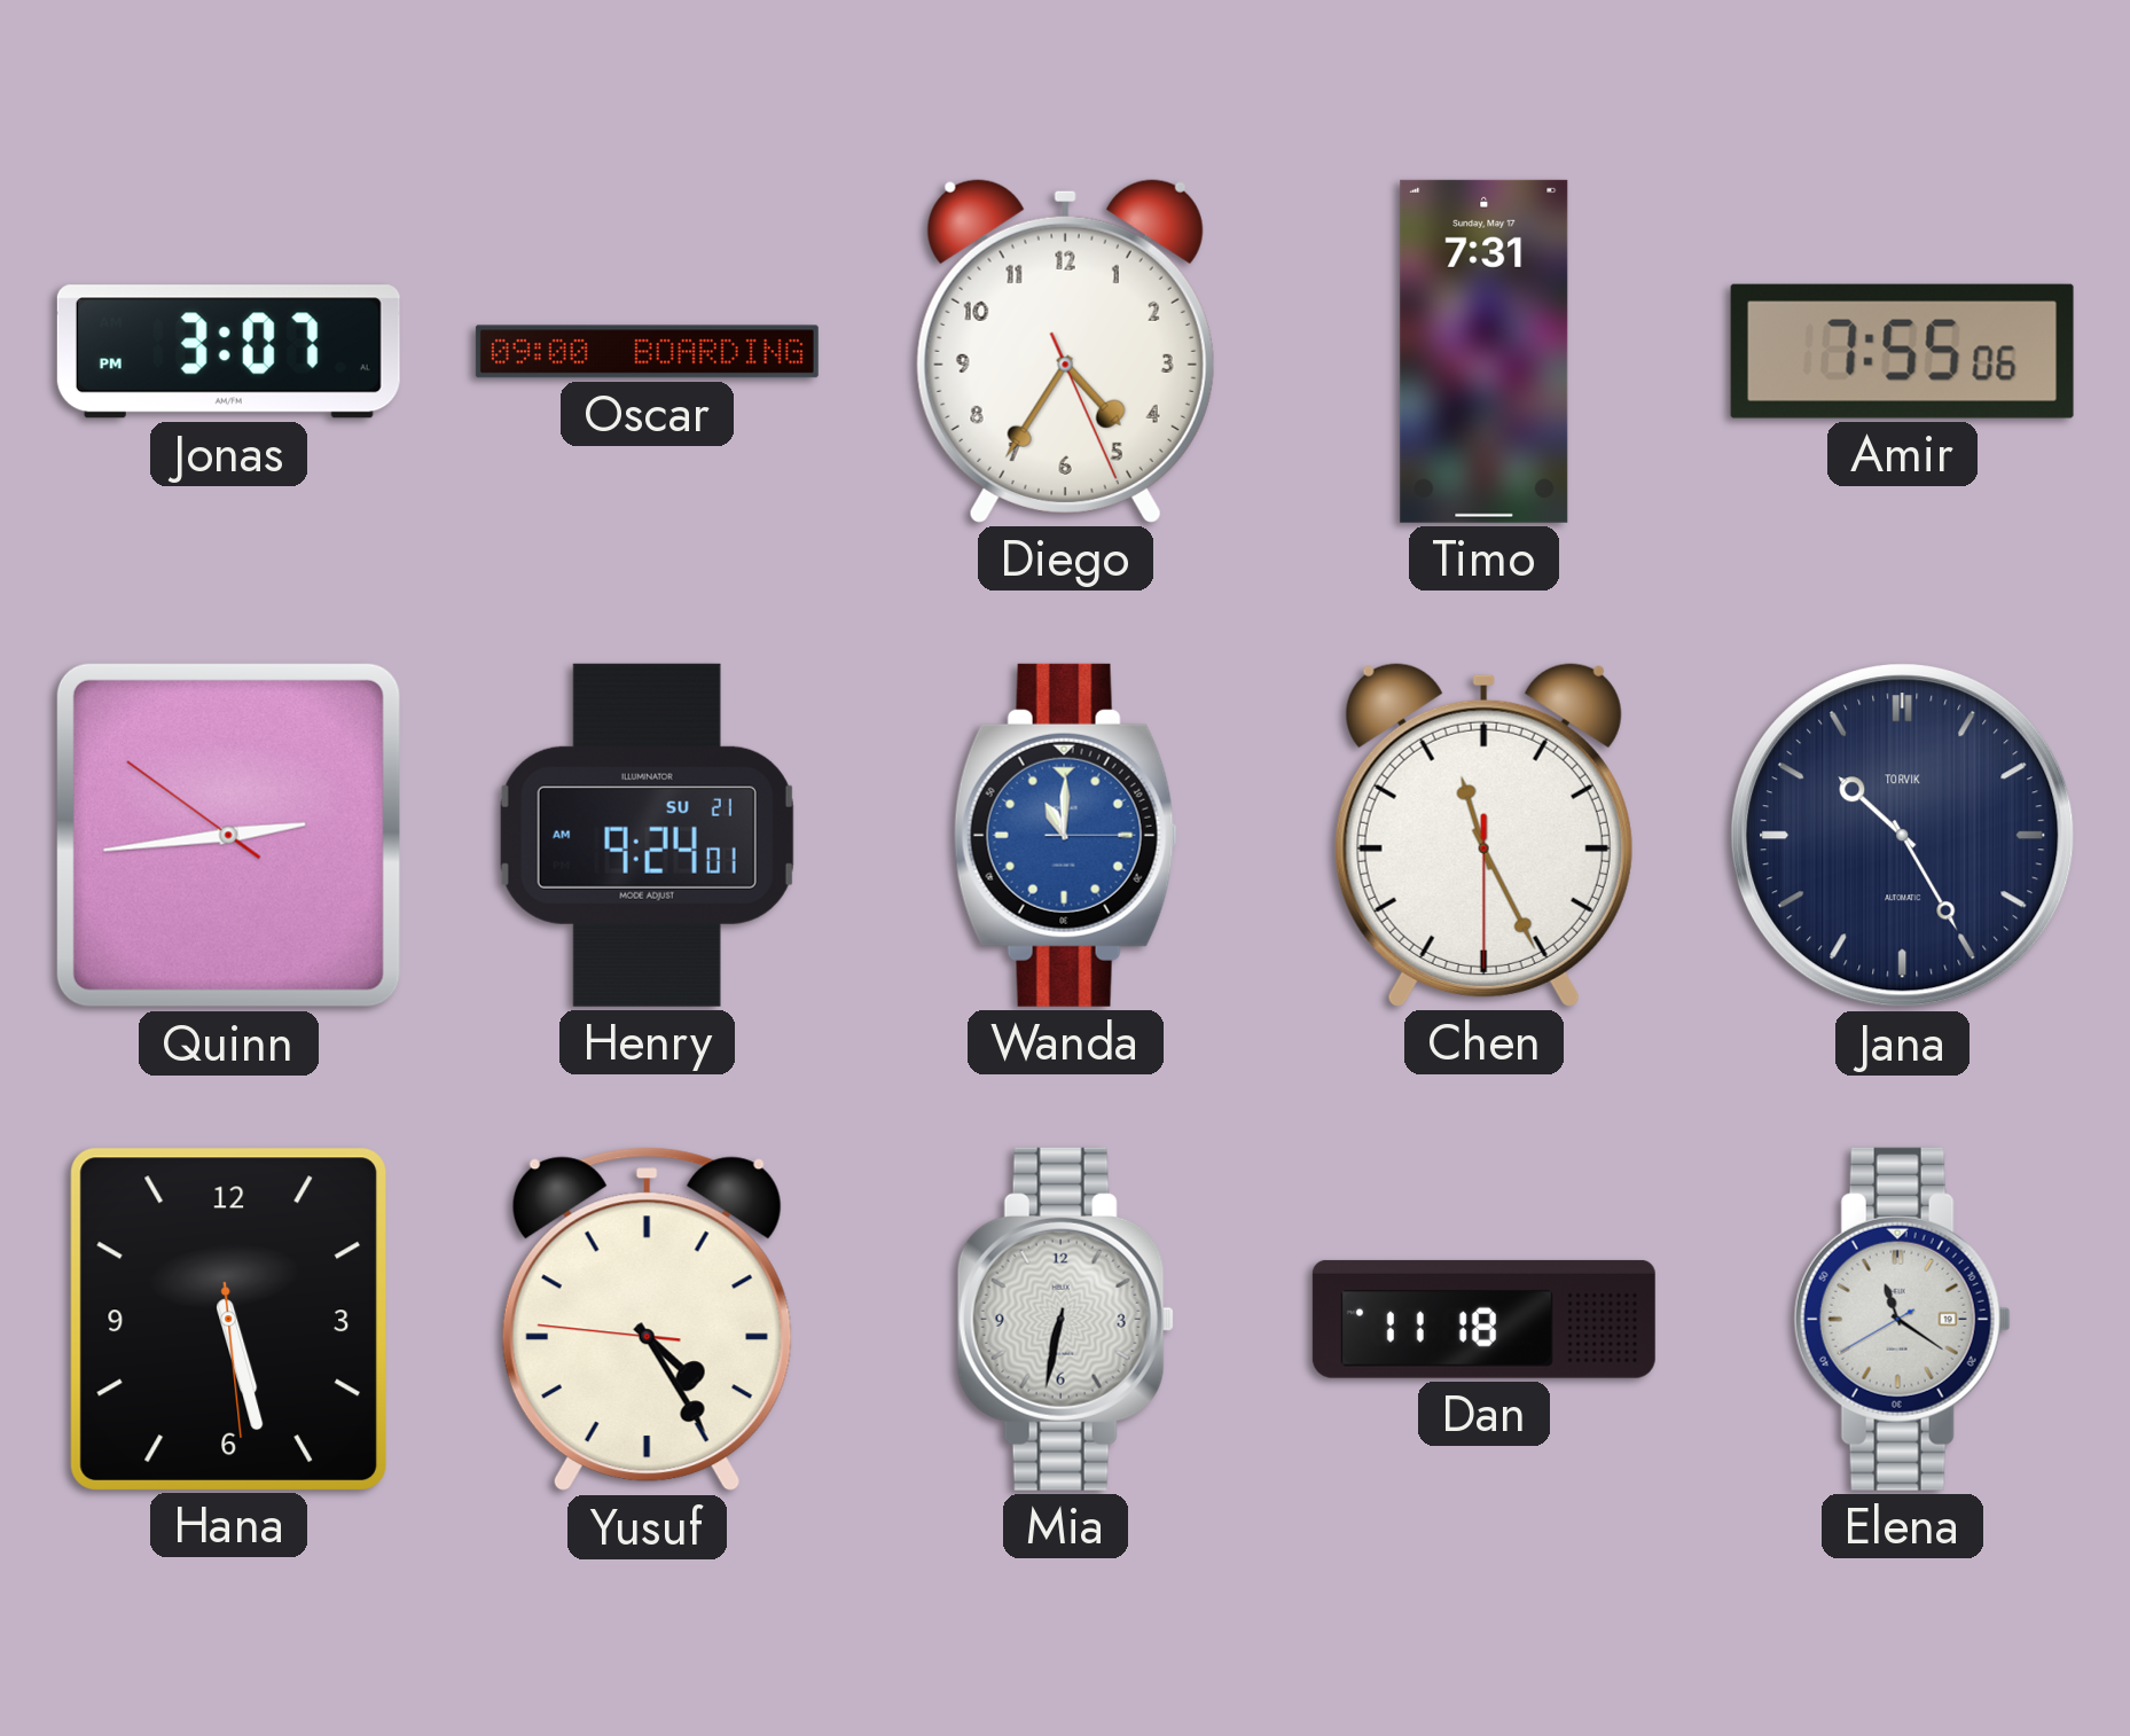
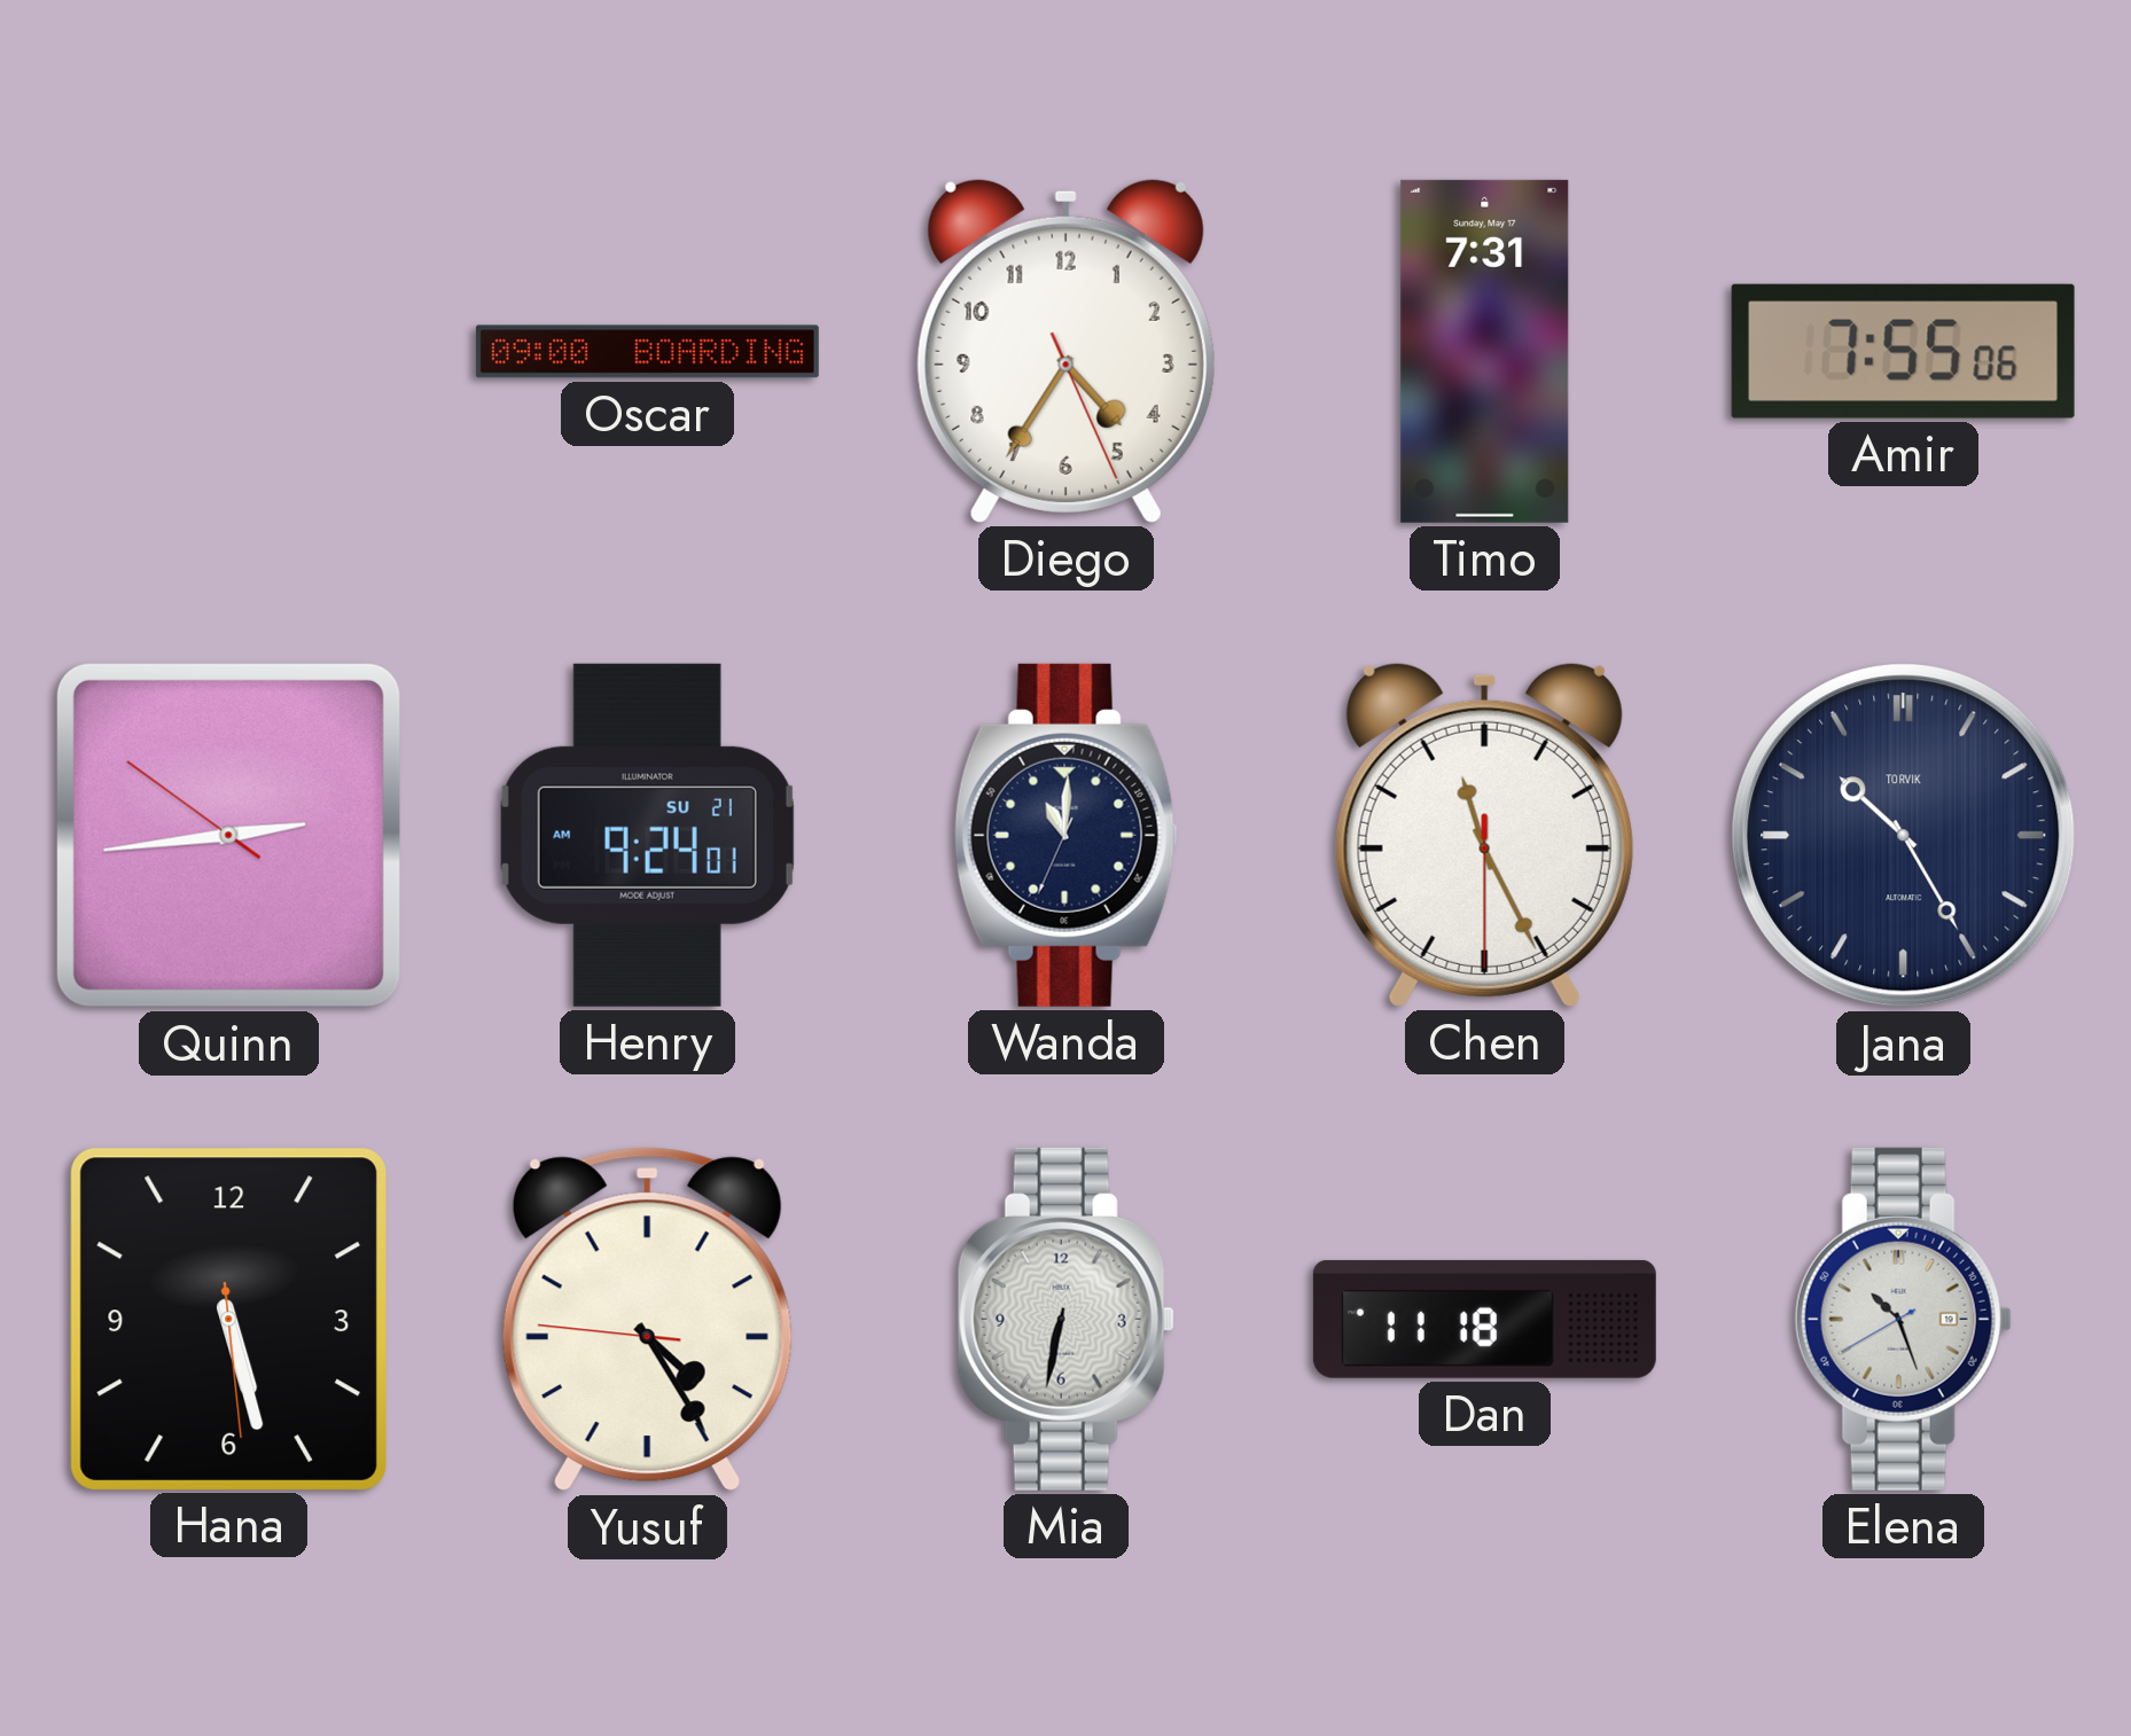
Jonas: 3:07 -> none (228, 352)
Wanda: 11:00:15 -> 11:00:34 (1065, 835)
Wanda dial: blue -> navy (1065, 835)
Elena: 11:20 -> 10:26 (1903, 1319)
